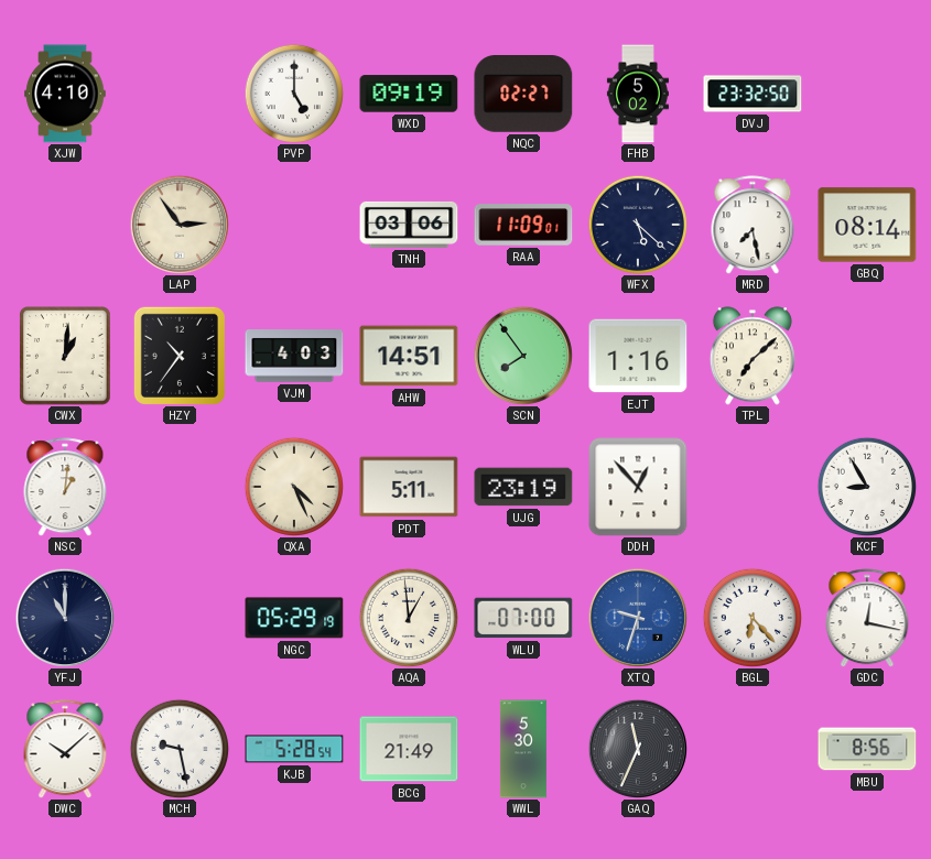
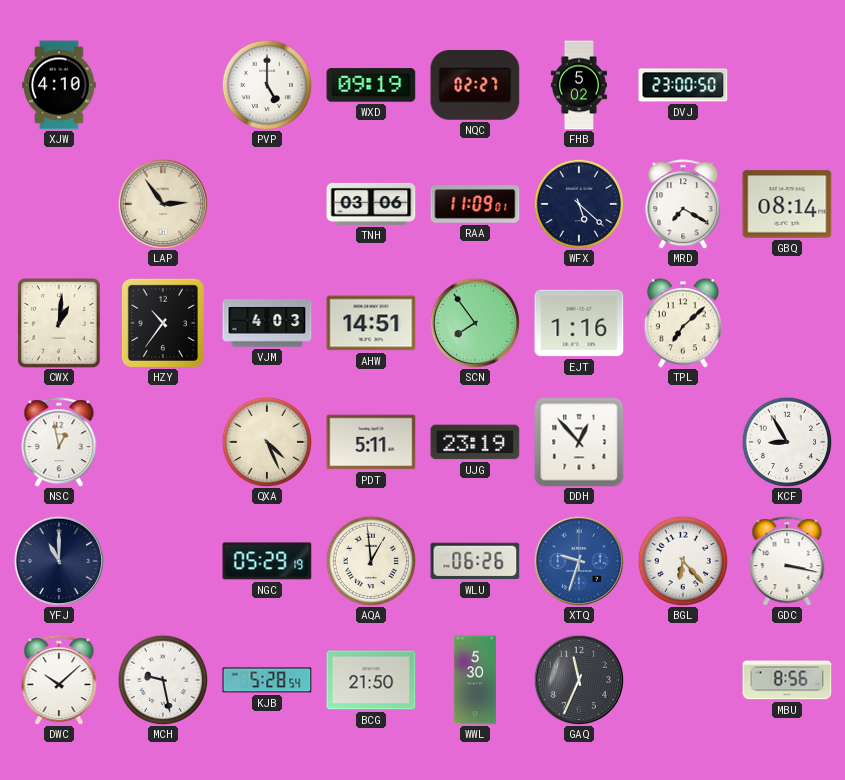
DVJ: 23:32 -> 23:00 (683, 85)
MRD: 7:28 -> 7:20 (683, 204)
NSC: 1:01 -> 12:58 (59, 442)
WLU: 07:00 -> 06:26 (475, 561)
GDC: 12:17 -> 3:17 (787, 561)
BCG: 21:49 -> 21:50 (371, 680)
